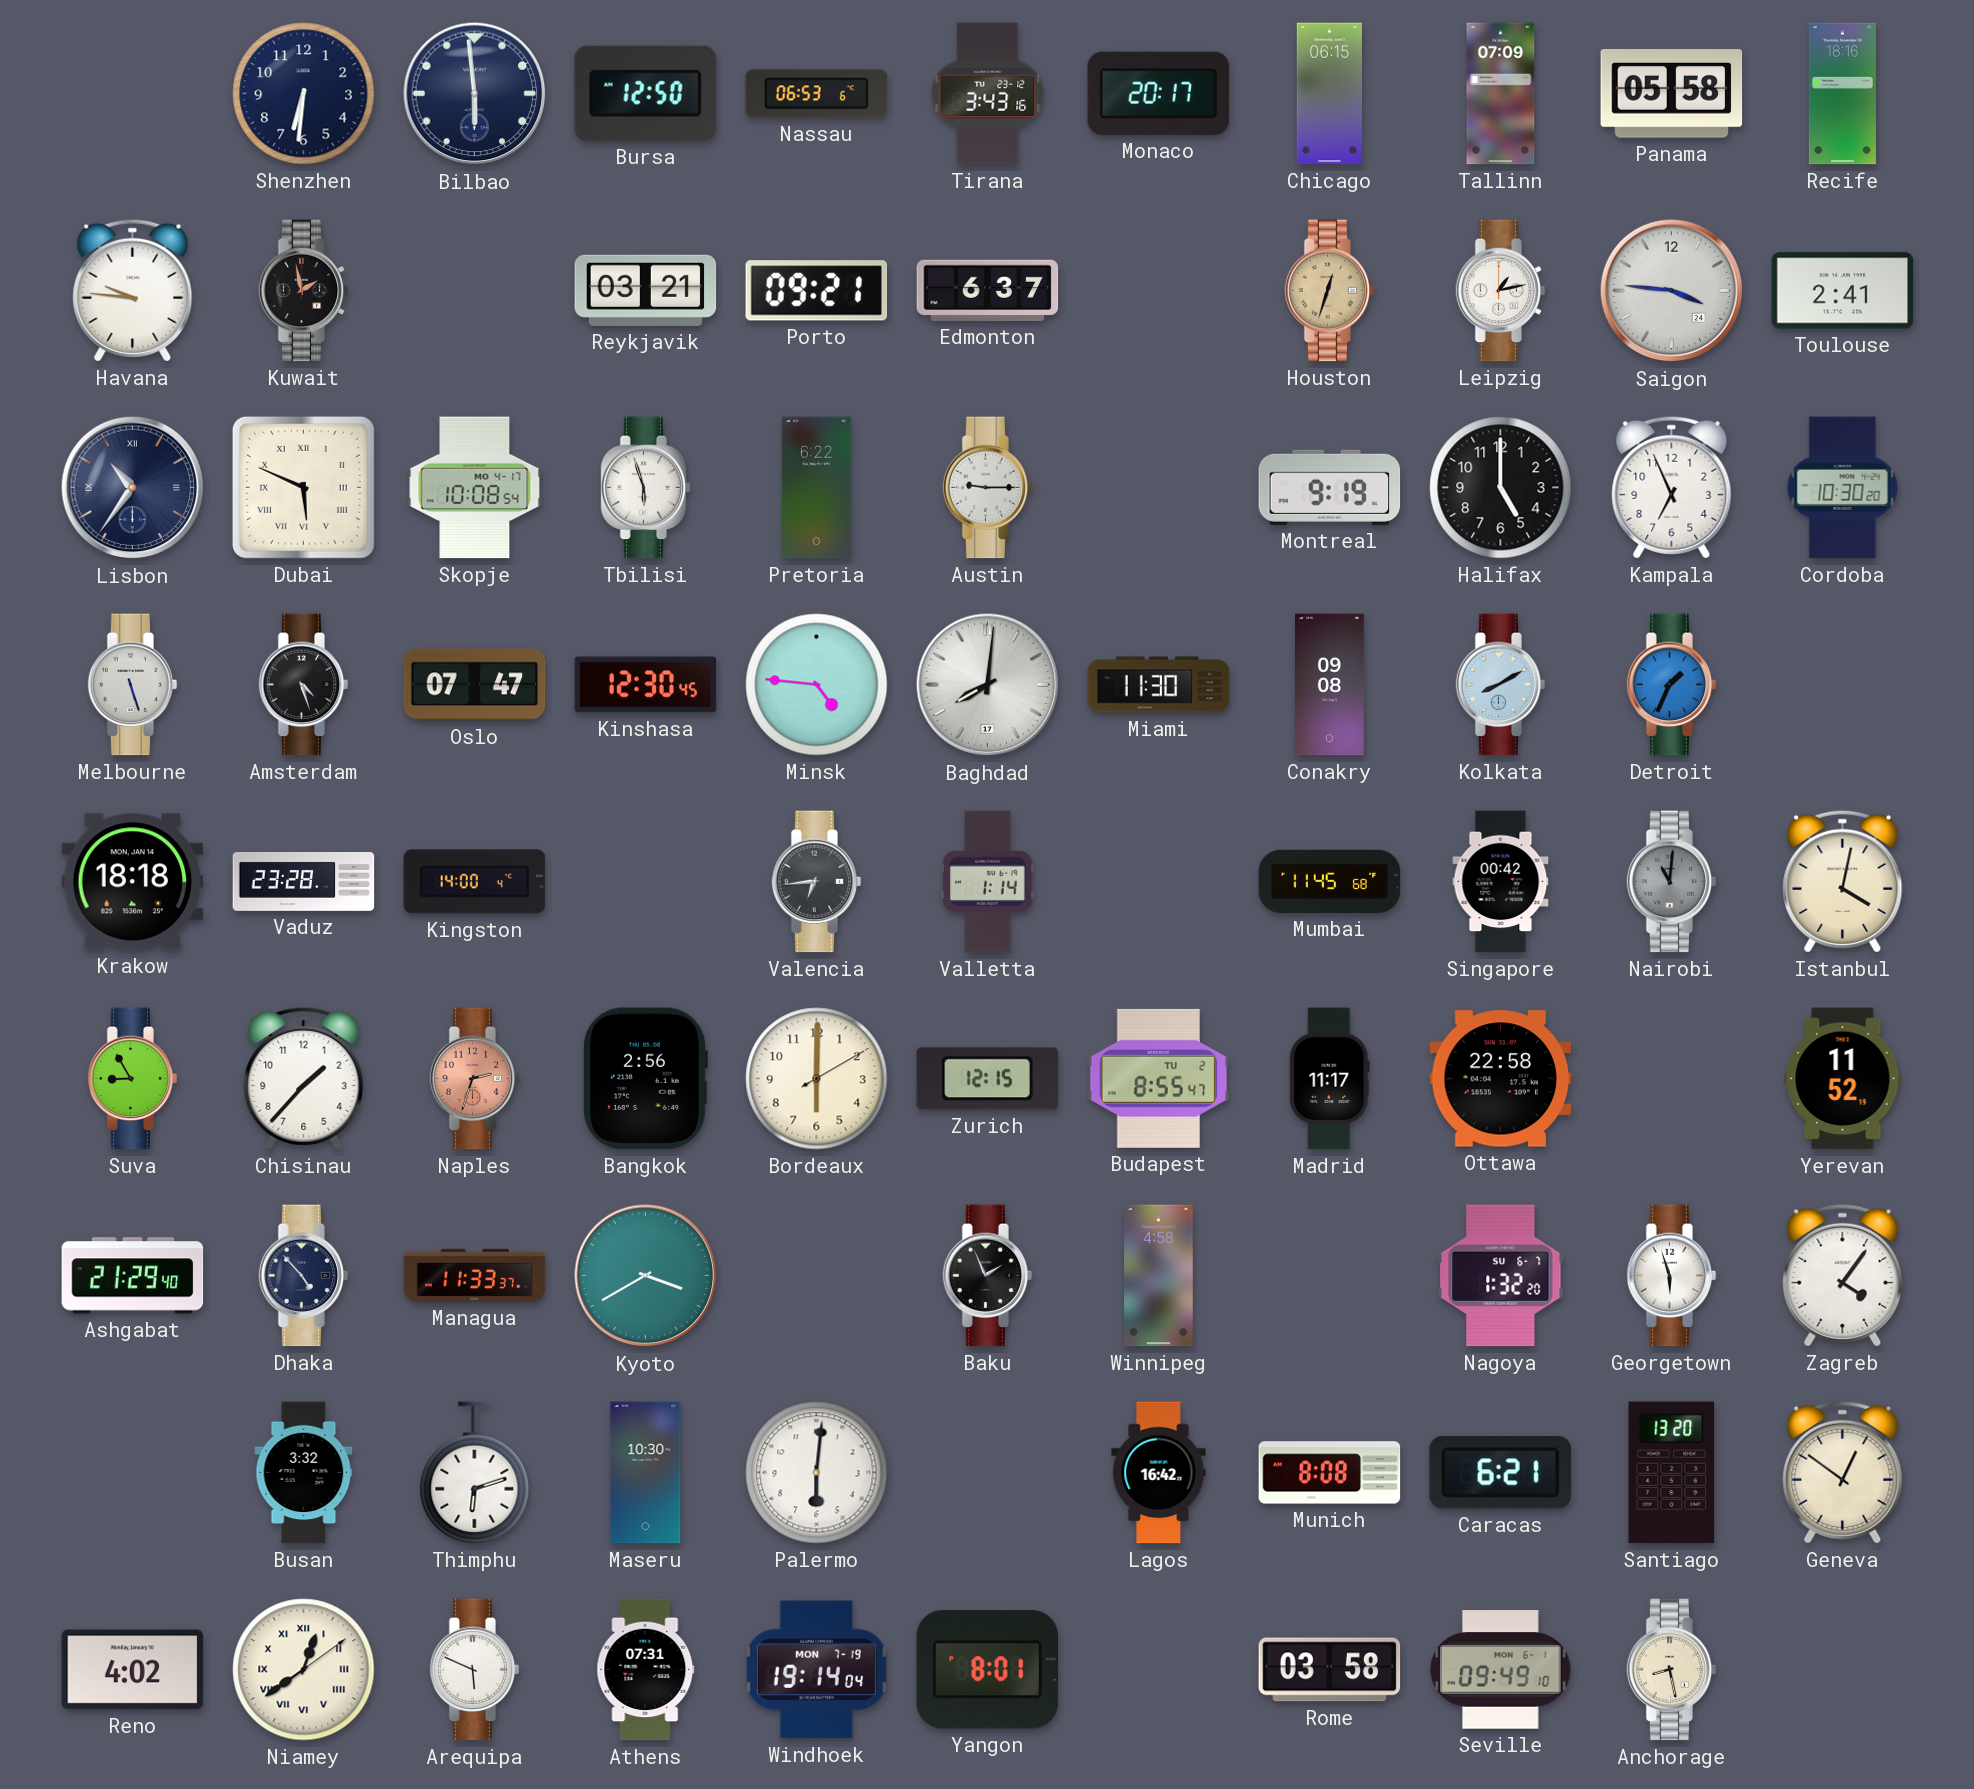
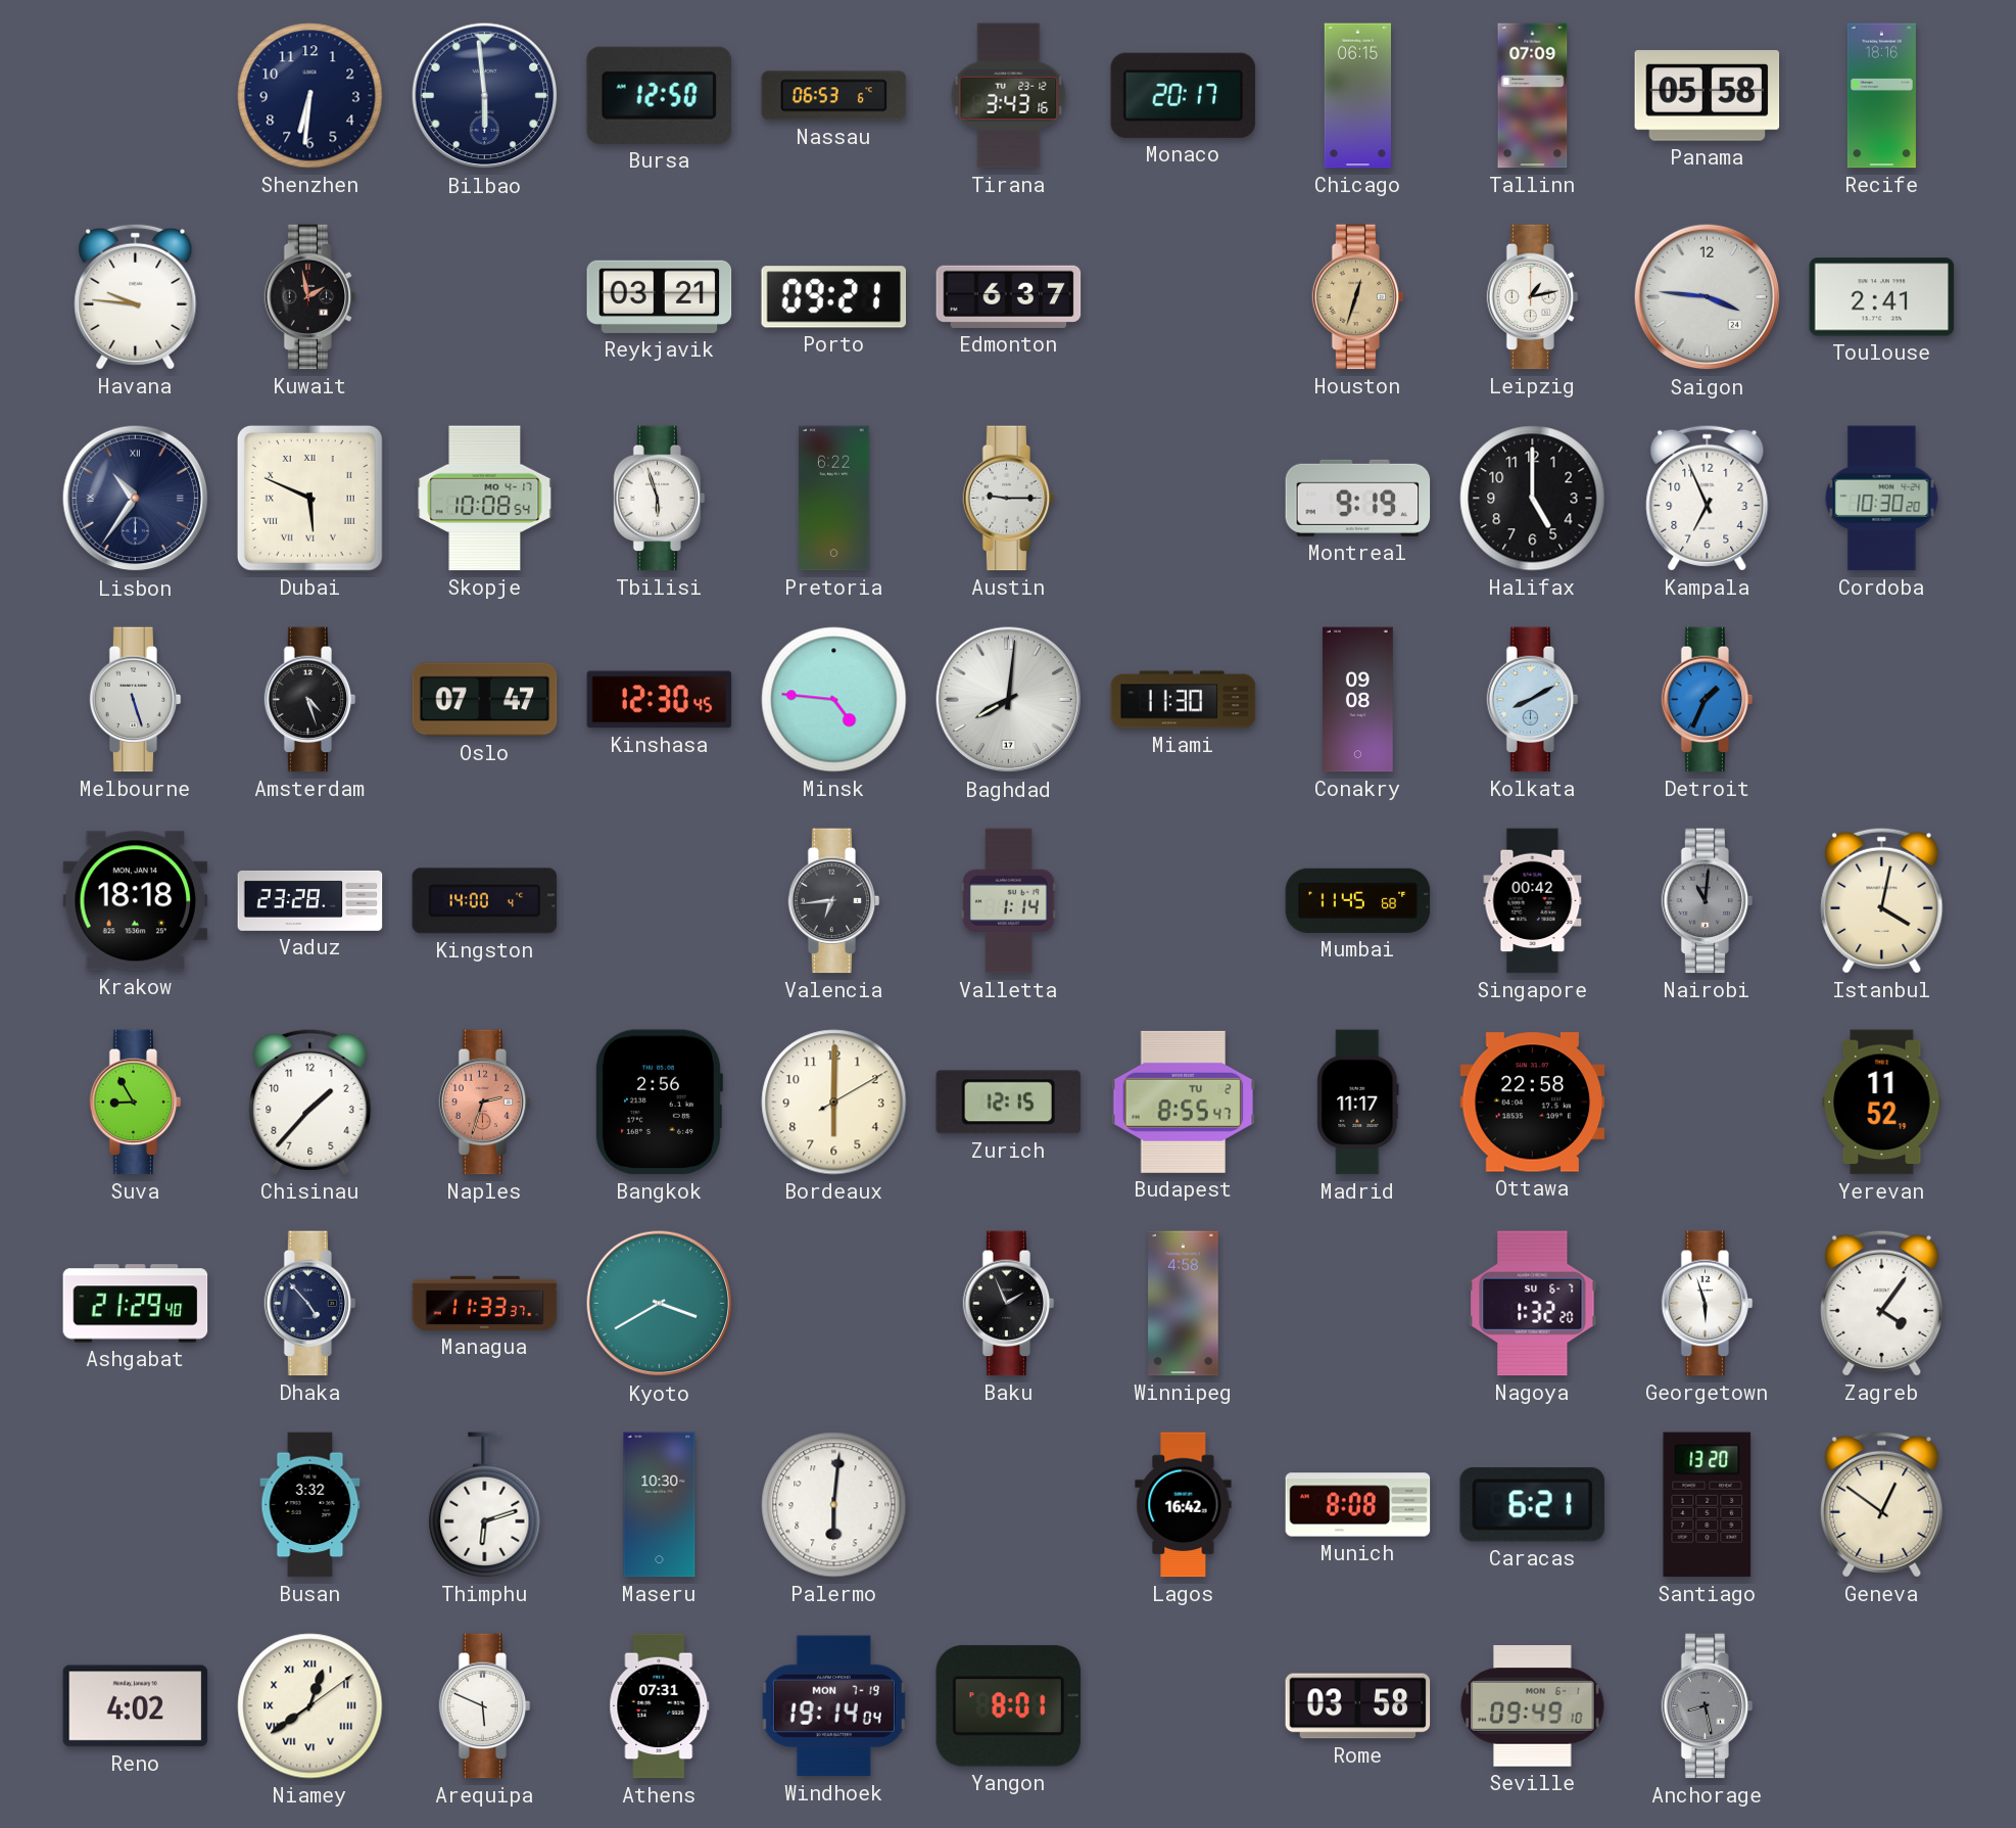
Anchorage dial: cream -> grey (1708, 1706)
